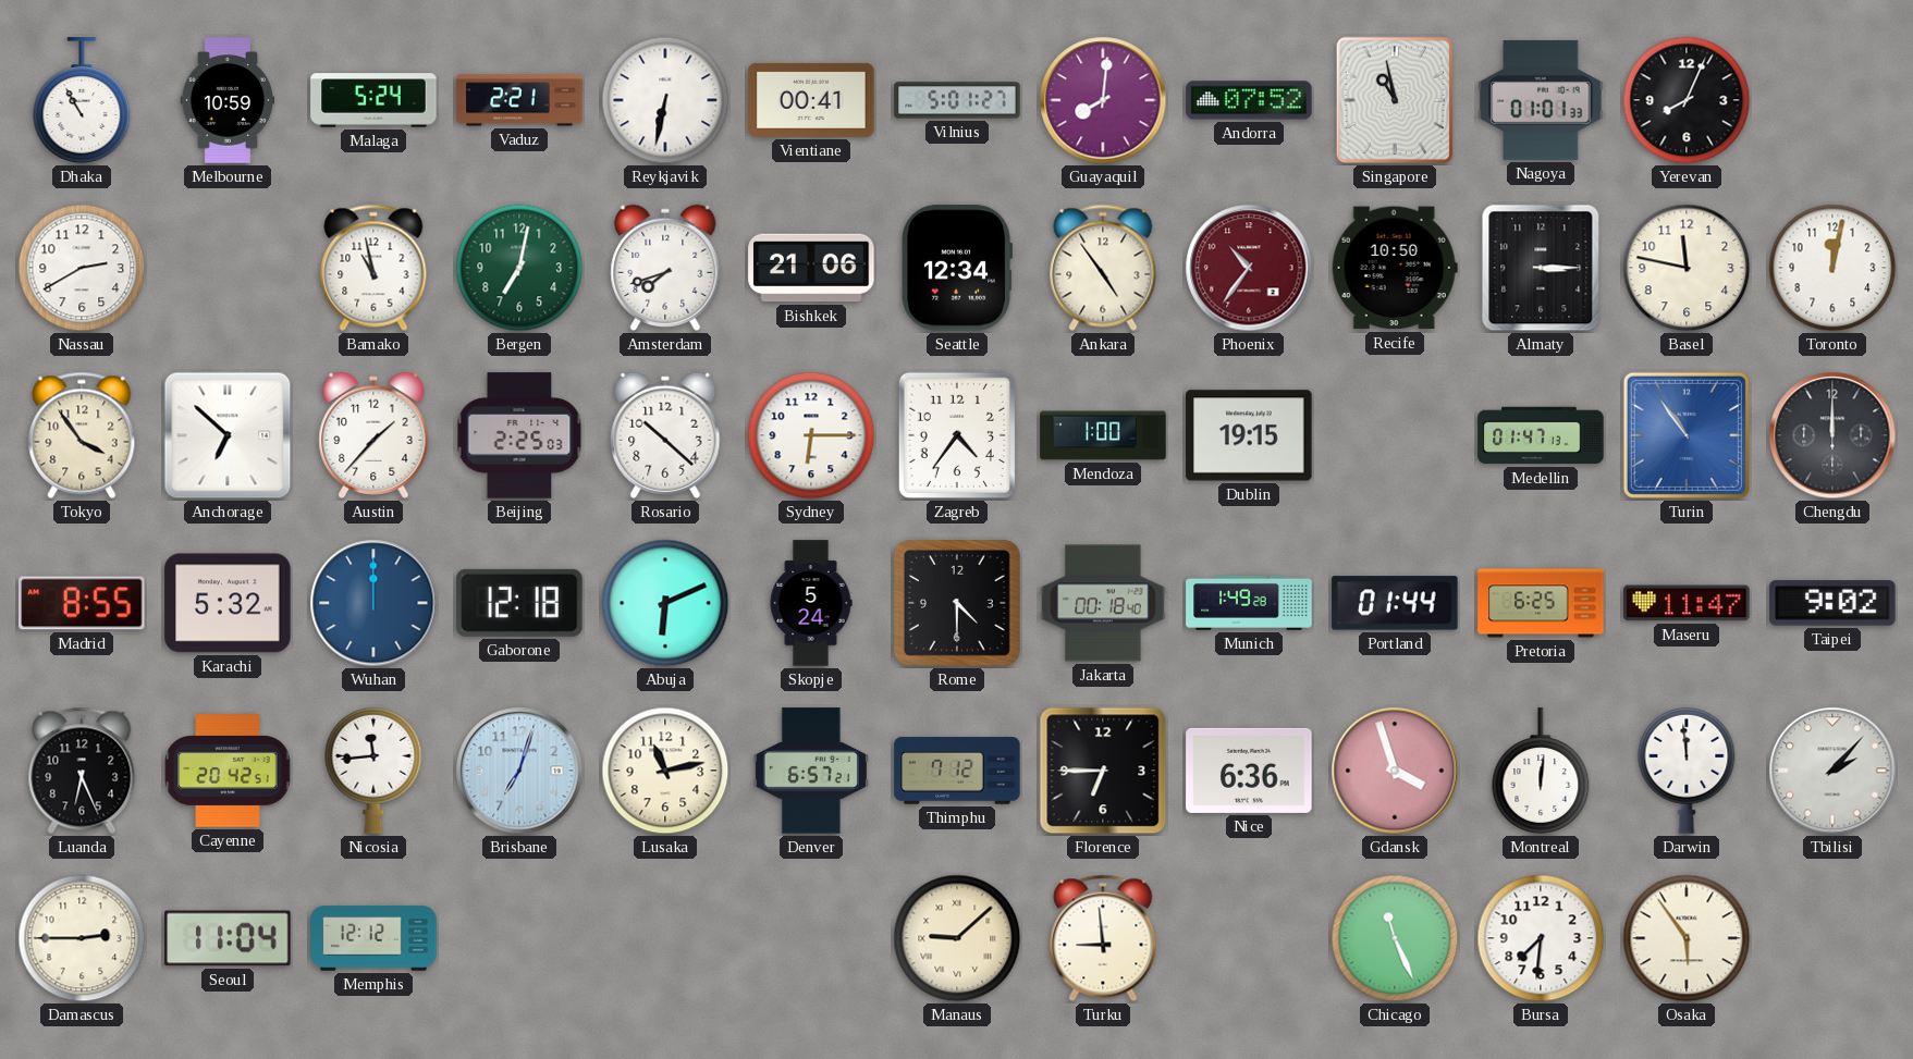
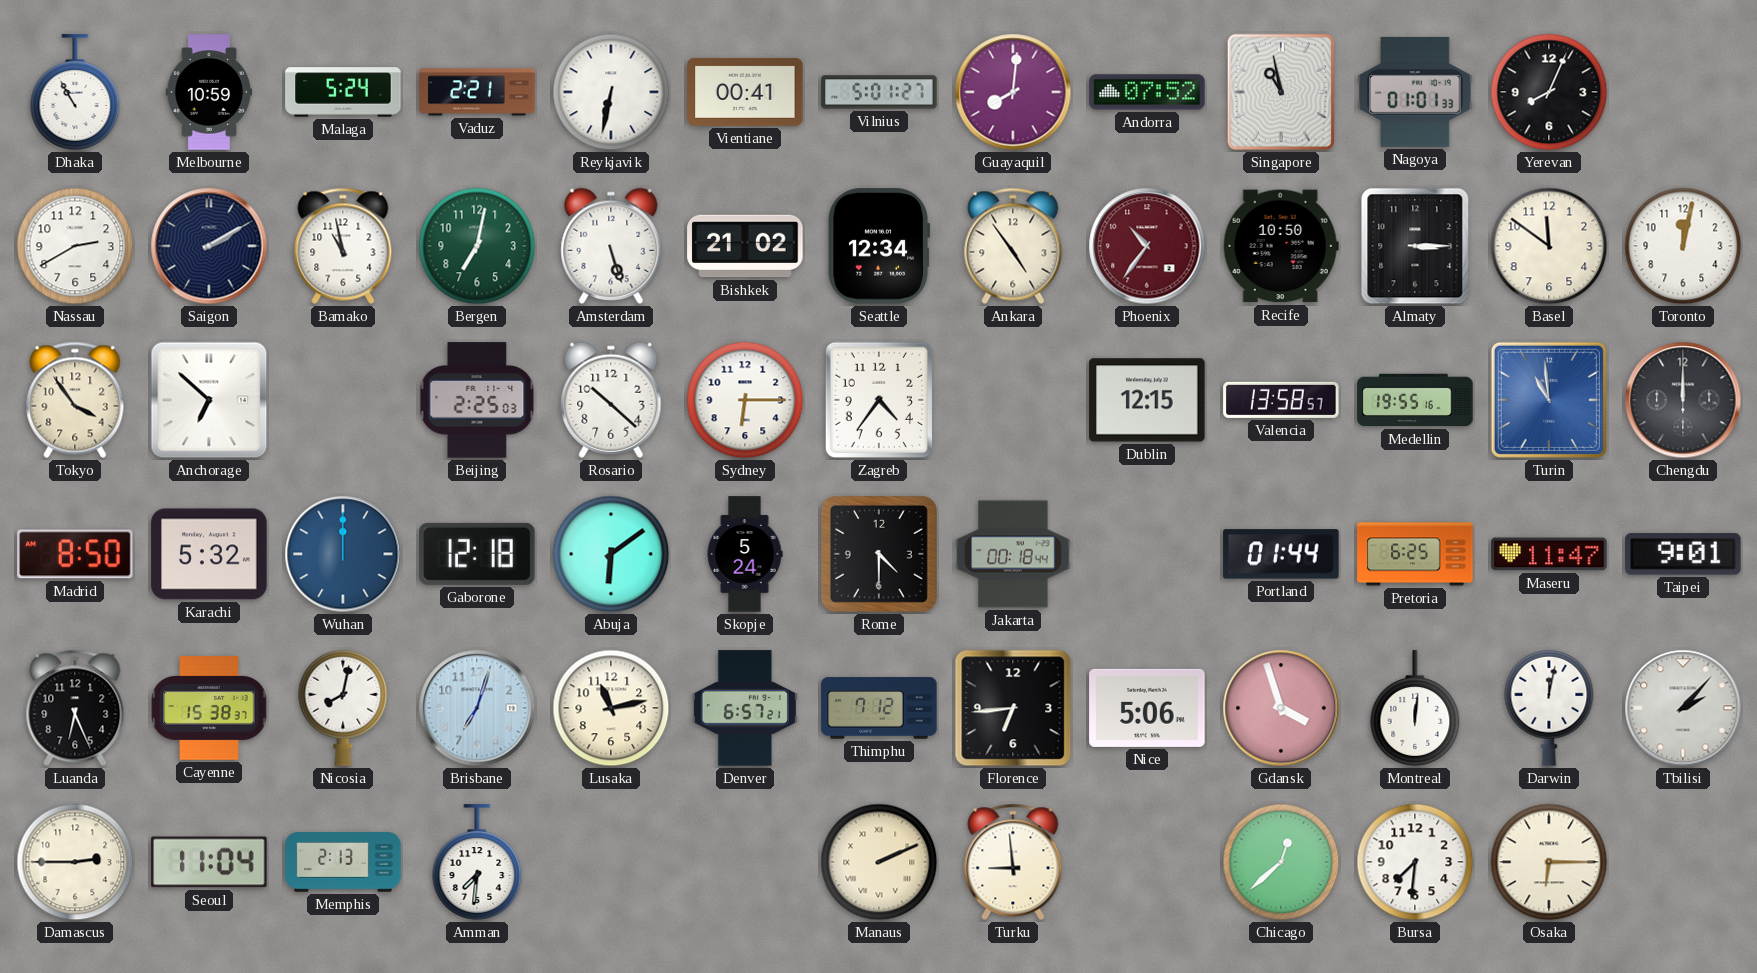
Saigon: none -> 2:10 (209, 246)
Amsterdam: 7:42 -> 5:27 (611, 246)
Bishkek: 21:06 -> 21:02 (745, 246)
Basel: 11:47 -> 11:51 (1549, 246)
Austin: 1:37 -> none (373, 435)
Mendoza: 1:00 -> none (1103, 435)
Dublin: 19:15 -> 12:15 (1147, 400)
Valencia: none -> 13:58 (1281, 400)
Medellin: 01:47 -> 19:55 (1415, 400)
Turin: 10:54 -> 10:59 (1549, 400)
Madrid: 8:55 -> 8:50 (75, 554)
Abuja: 6:11 -> 6:09 (611, 554)
Jakarta: 00:18:40 -> 00:18:44 (1013, 554)
Munich: 1:49 -> none (1249, 603)
Taipei: 9:02 -> 9:01 (1683, 554)
Cayenne: 20:42 -> 15:38 (209, 708)
Nicosia: 11:44 -> 8:02 (343, 708)
Florence: 6:45 -> 6:44 (1013, 708)
Nice: 6:36 -> 5:06 (1147, 708)
Darwin: 11:59 -> 12:02 (1549, 708)
Memphis: 12:12 -> 2:13 (343, 862)
Amman: none -> 7:31 (477, 862)
Manaus: 9:08 -> 2:11 (879, 862)
Chicago: 11:26 -> 12:38 (1281, 862)
Osaka: 5:54 -> 6:15 (1549, 862)
